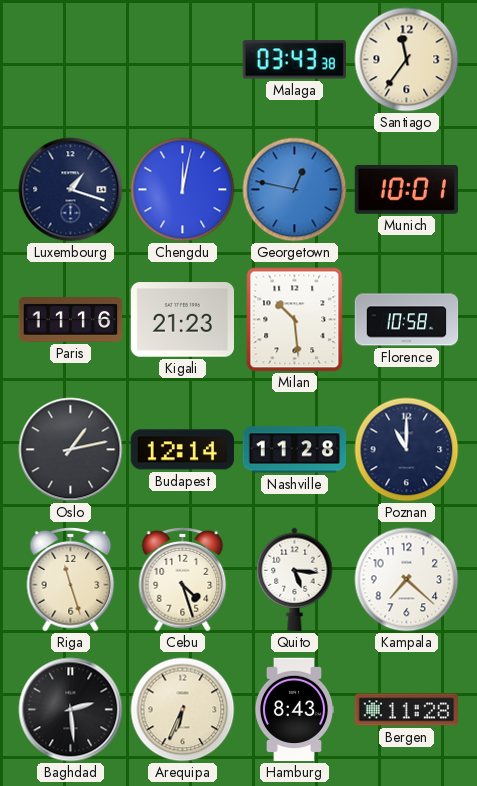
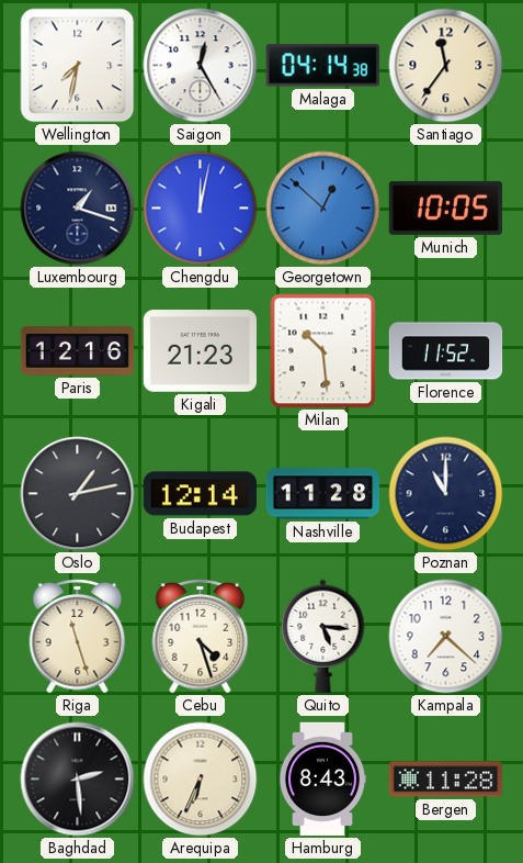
Wellington: none -> 7:32 (78, 66)
Saigon: none -> 12:25 (201, 66)
Malaga: 03:43 -> 04:14 (322, 66)
Georgetown: 12:47 -> 12:52 (323, 209)
Munich: 10:01 -> 10:05 (445, 208)
Paris: 11:16 -> 12:16 (78, 351)
Florence: 10:58 -> 11:52 (446, 351)
